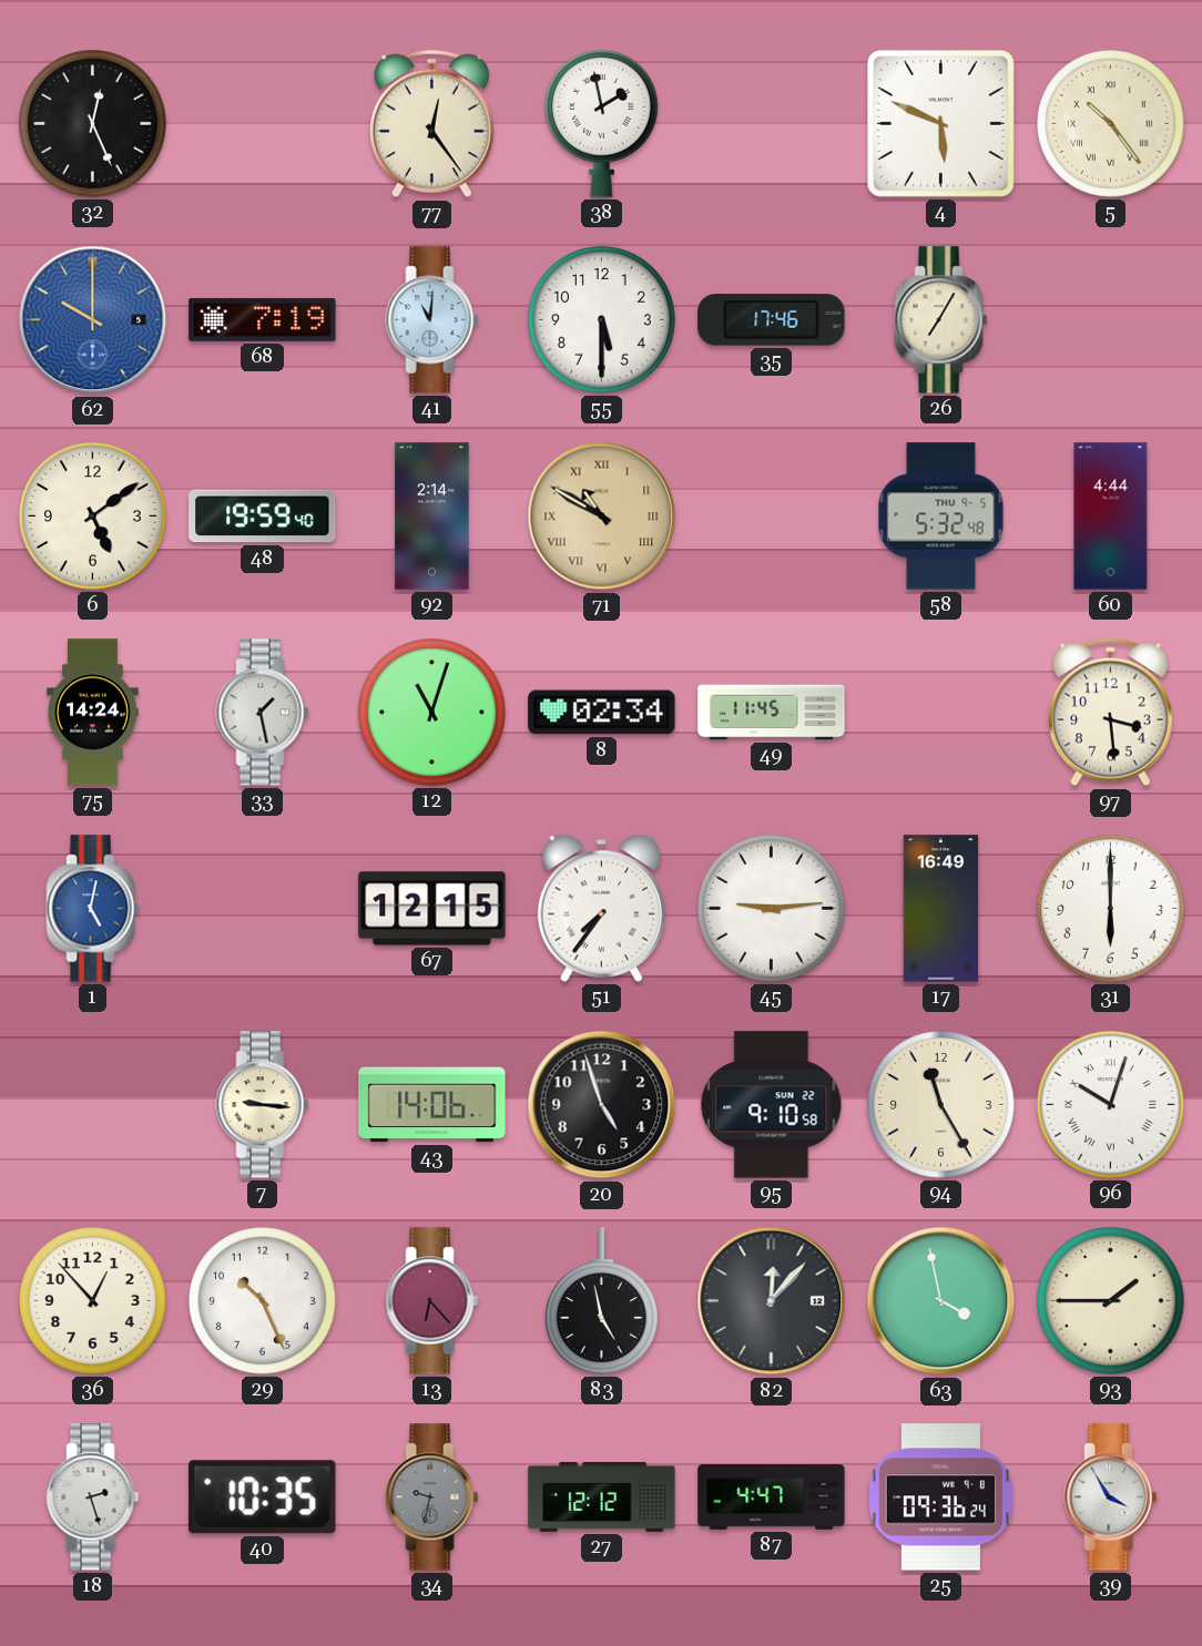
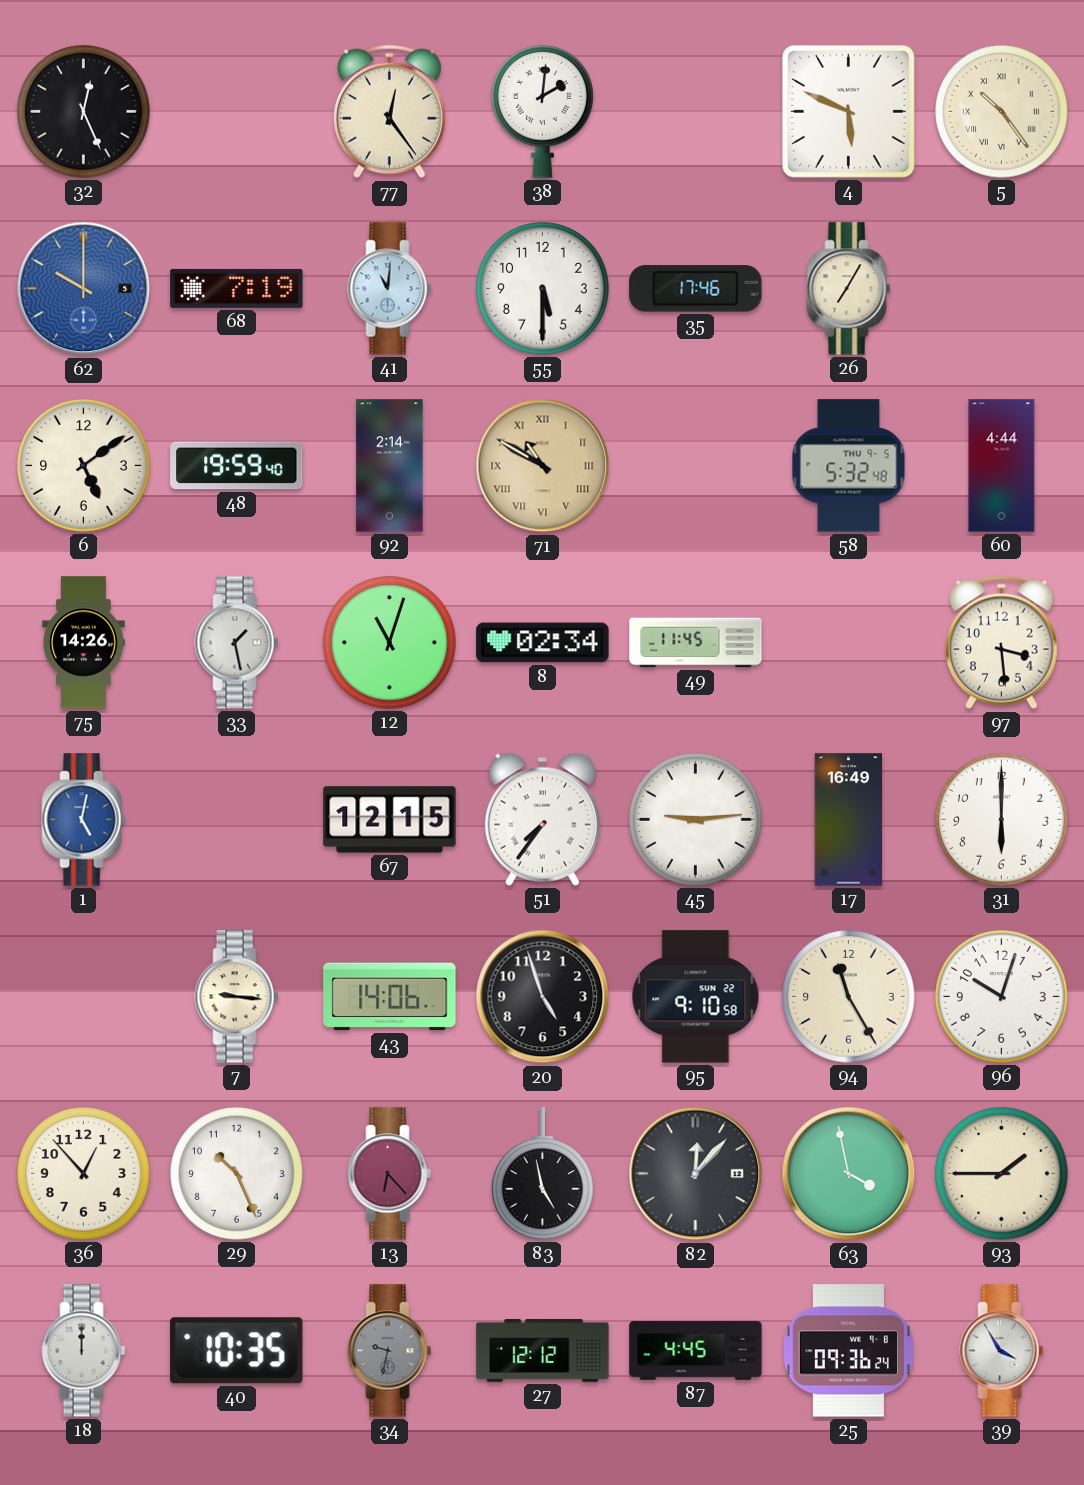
38: 1:58 -> 2:01 (543, 111)
75: 14:24 -> 14:26 (84, 643)
96 numerals: Roman -> Arabic (1002, 997)
18: 2:27 -> 12:00 (84, 1351)
87: 4:47 -> 4:45 (696, 1351)
